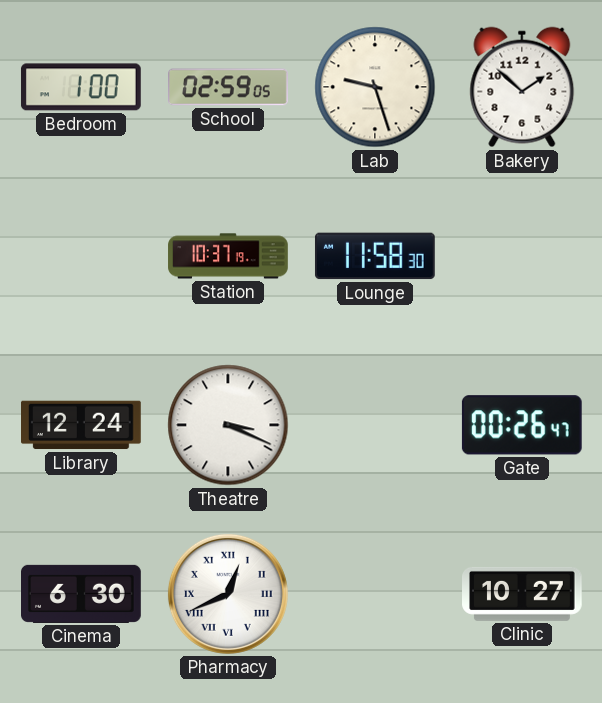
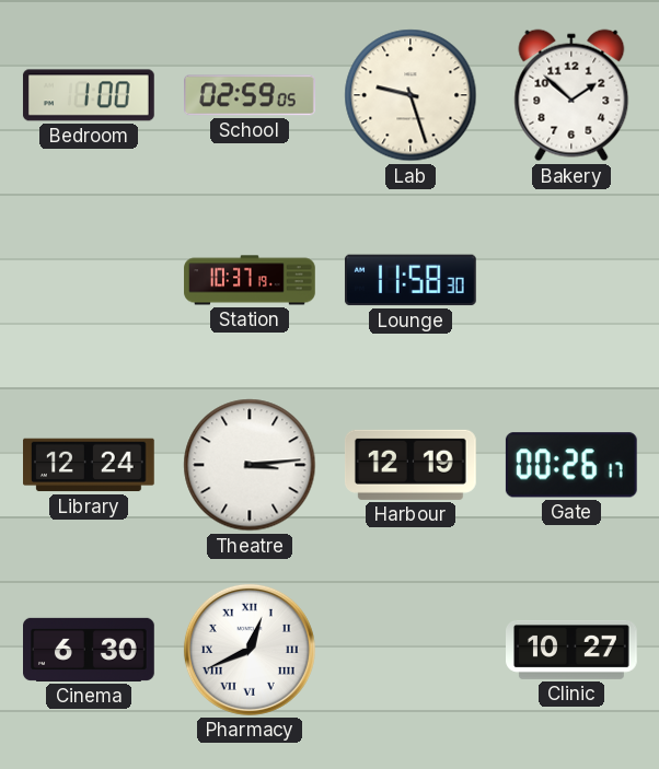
Theatre: 3:19 -> 3:14 (250, 465)
Harbour: none -> 12:19 (411, 465)
Gate: 00:26:47 -> 00:26:17 (571, 465)
